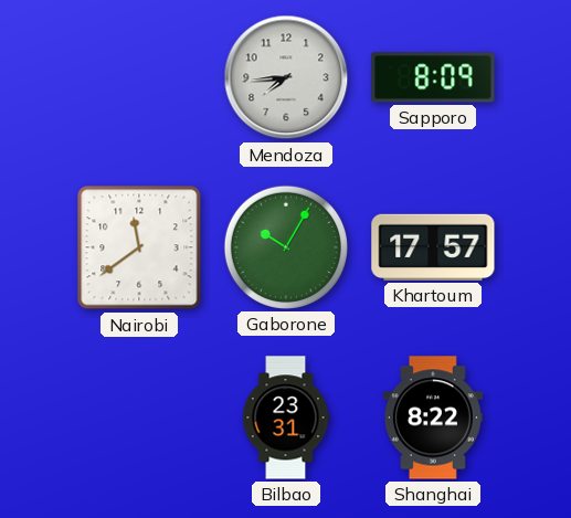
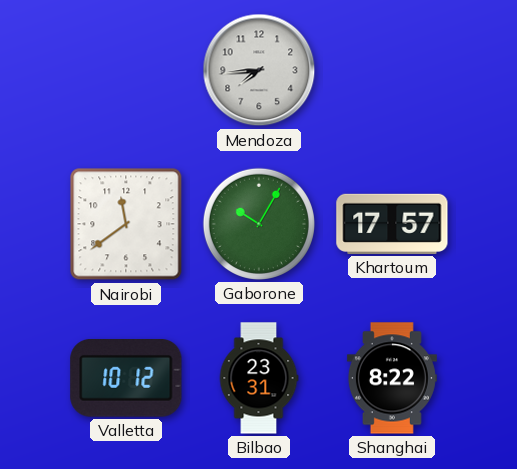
Sapporo: 8:09 -> none (433, 77)
Valletta: none -> 10:12 (126, 379)
